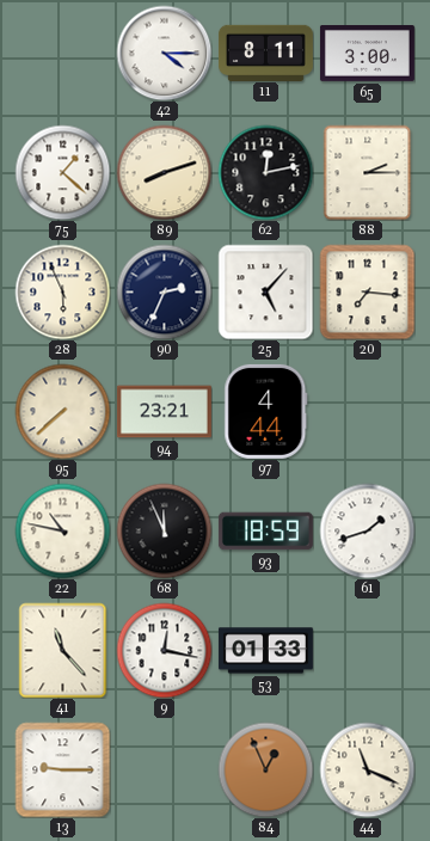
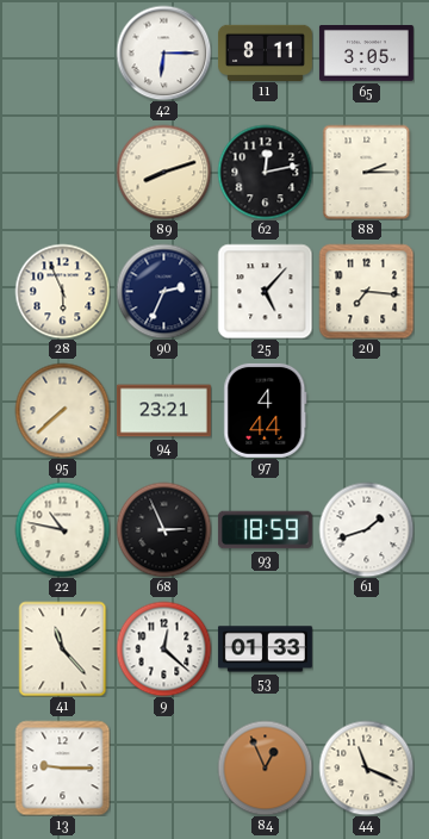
42: 4:15 -> 6:15 (163, 52)
65: 3:00 -> 3:05 (366, 54)
75: 1:22 -> none (62, 172)
68: 11:56 -> 2:56 (163, 529)
9: 12:17 -> 12:22 (163, 648)
